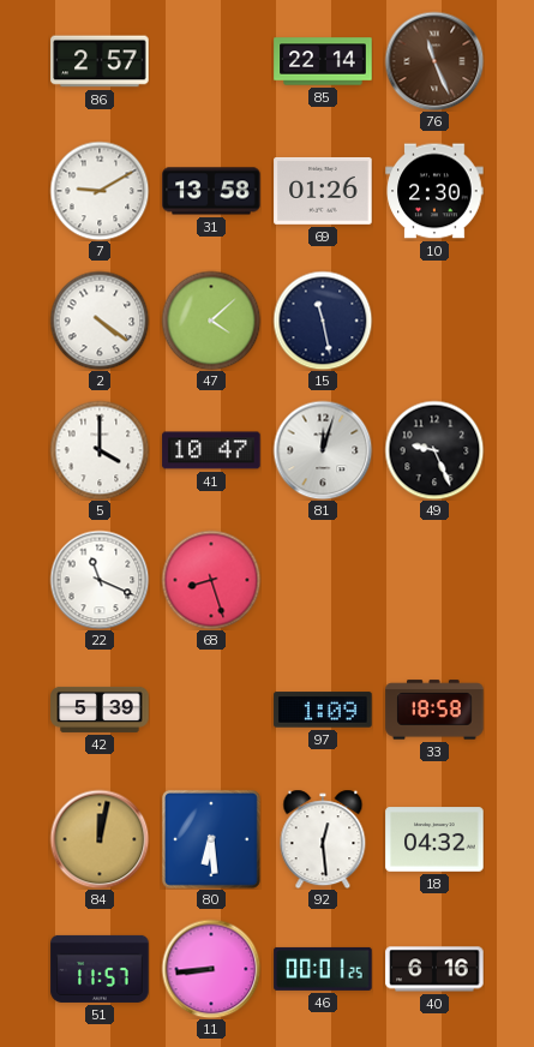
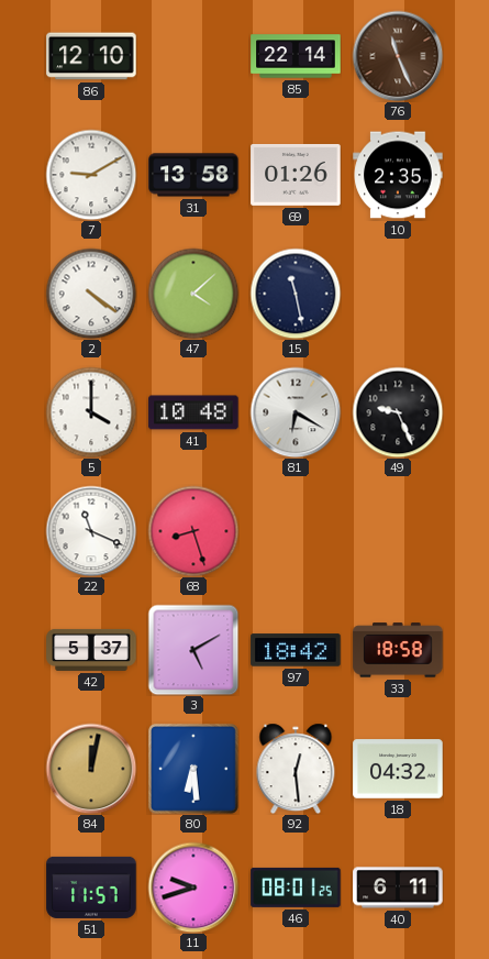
86: 2:57 -> 12:10 (91, 56)
10: 2:30 -> 2:35 (398, 175)
41: 10:47 -> 10:48 (193, 412)
81: 12:03 -> 6:20 (296, 412)
42: 5:39 -> 5:37 (91, 650)
3: none -> 5:10 (193, 650)
97: 1:09 -> 18:42 (296, 650)
11: 8:44 -> 9:42 (193, 888)
46: 00:01 -> 08:01 (296, 888)
40: 6:16 -> 6:11 (398, 888)
